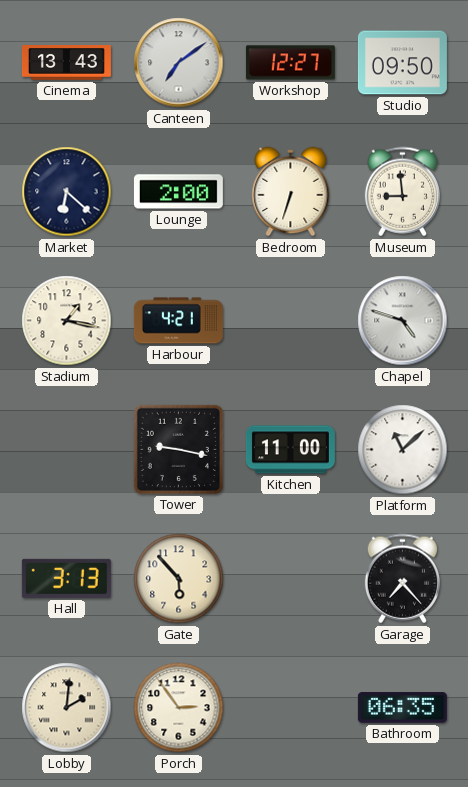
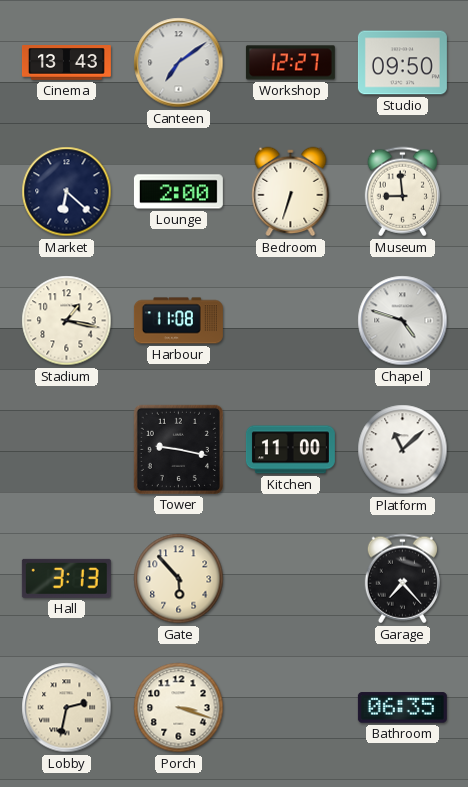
Harbour: 4:21 -> 11:08 (178, 321)
Lobby: 2:01 -> 2:32 (67, 708)
Porch: 2:54 -> 3:18 (179, 708)
